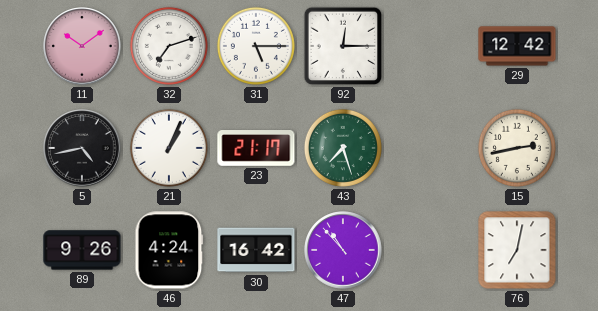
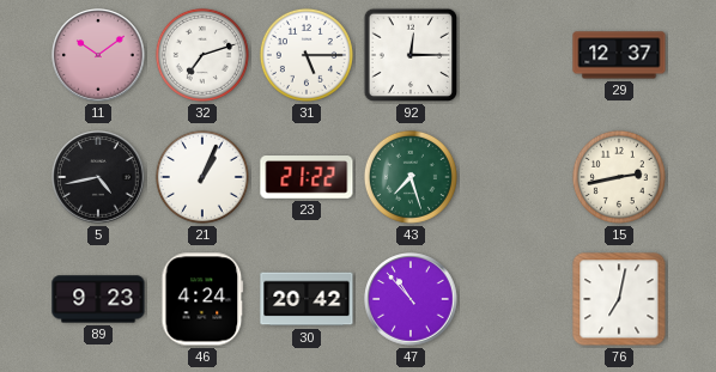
29: 12:42 -> 12:37 (619, 55)
23: 21:17 -> 21:22 (307, 178)
89: 9:26 -> 9:23 (98, 299)
30: 16:42 -> 20:42 (307, 299)
